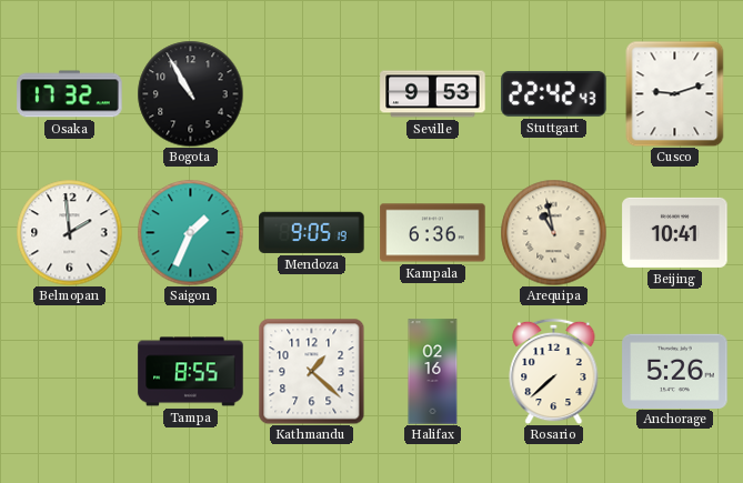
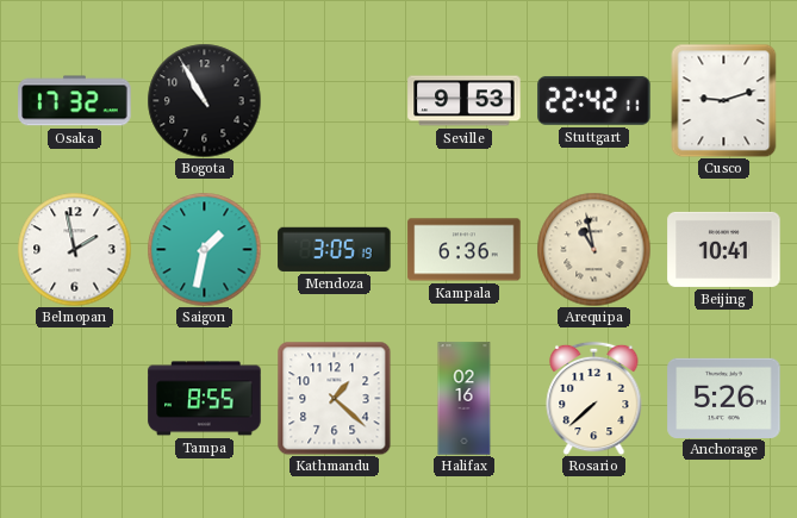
Stuttgart: 22:42:43 -> 22:42:11 (594, 100)
Belmopan: 1:59 -> 1:58 (74, 249)
Saigon: 1:34 -> 1:32 (204, 249)
Mendoza: 9:05 -> 3:05 (335, 249)
